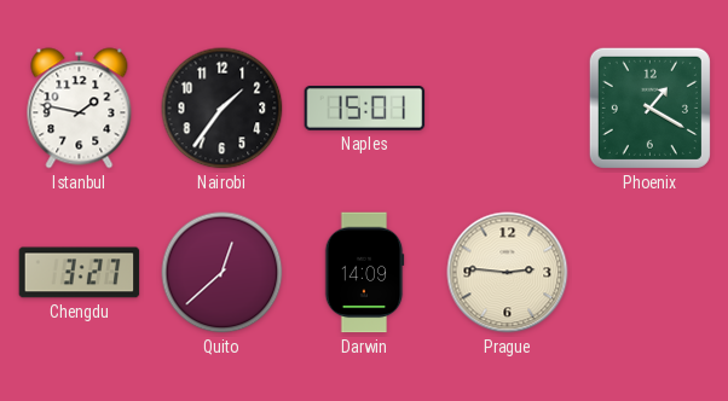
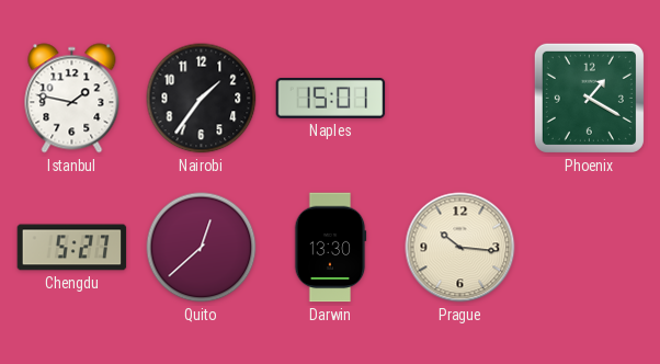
Chengdu: 3:27 -> 5:27 (72, 248)
Darwin: 14:09 -> 13:30 (330, 248)
Prague: 2:46 -> 10:16 (460, 248)
